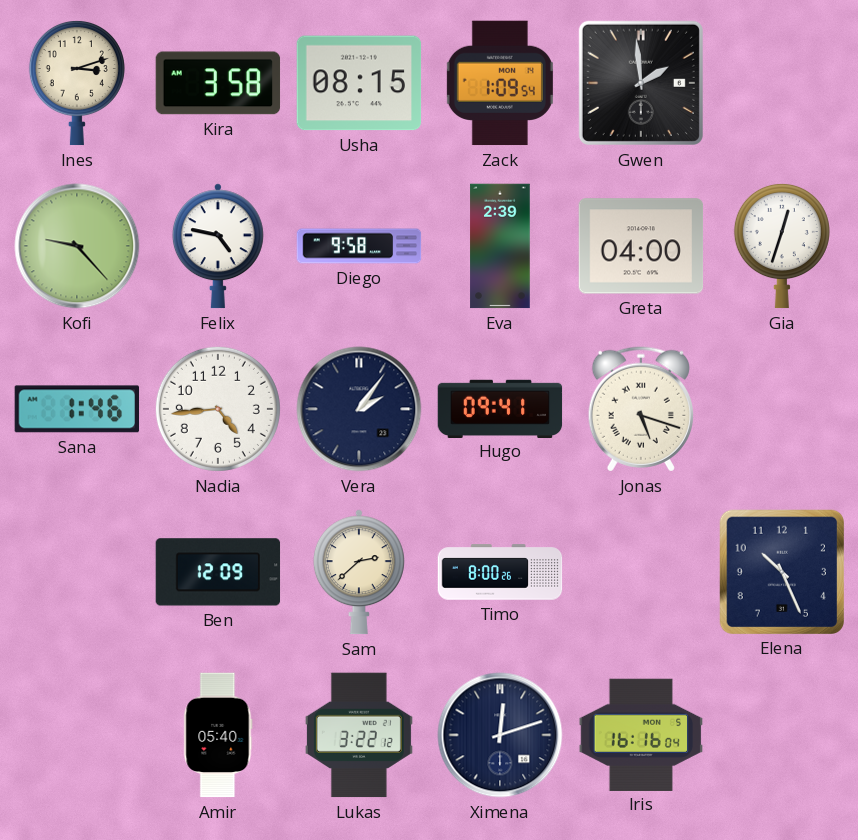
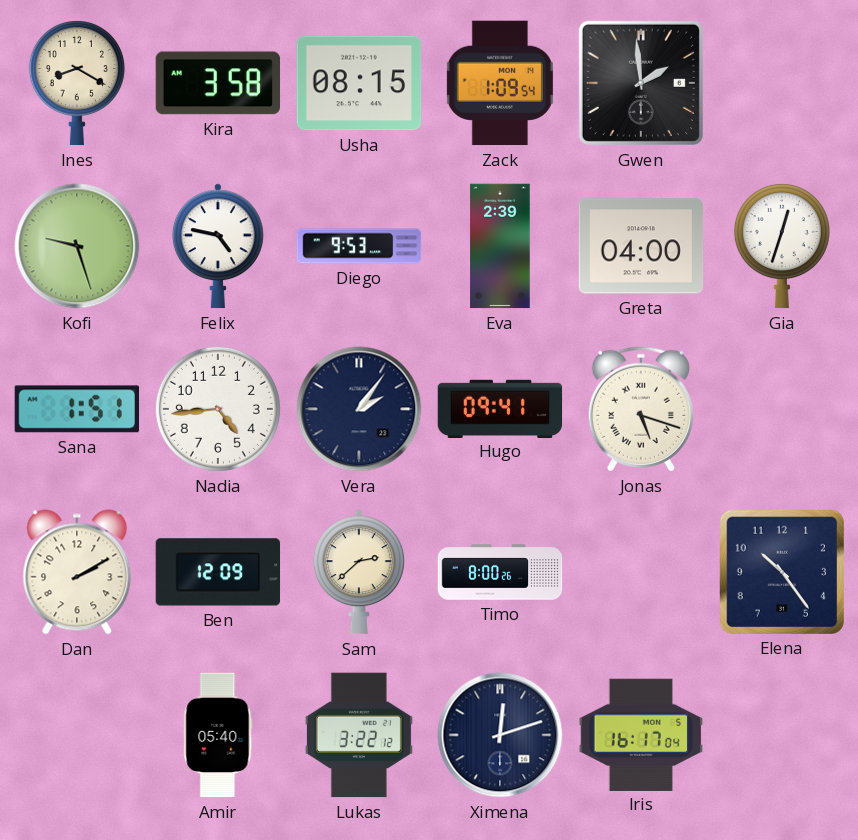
Ines: 3:12 -> 8:20 (77, 83)
Kofi: 9:23 -> 9:27 (77, 246)
Diego: 9:58 -> 9:53 (359, 246)
Sana: 1:46 -> 1:51 (77, 409)
Dan: none -> 2:10 (77, 572)
Elena: 10:26 -> 10:24 (781, 571)
Iris: 16:16 -> 16:17 (641, 734)
